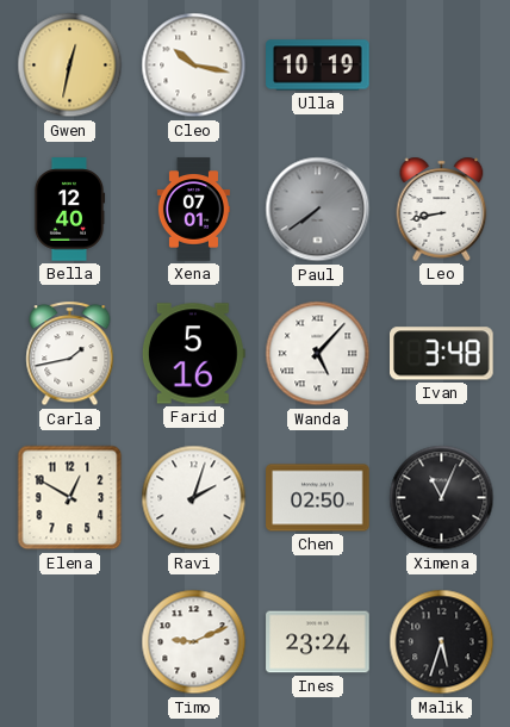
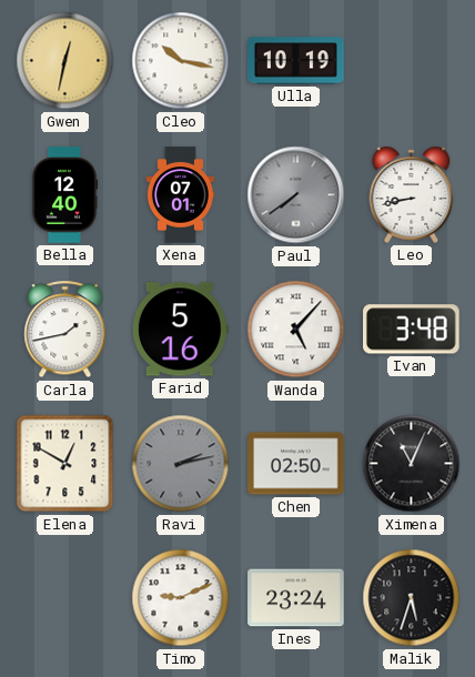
Ravi: 2:03 -> 2:13 (181, 464)
Ravi dial: white -> grey (181, 464)
